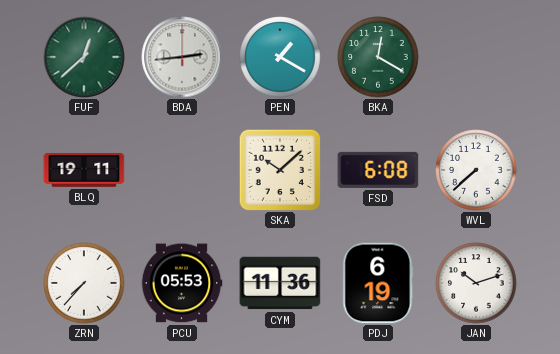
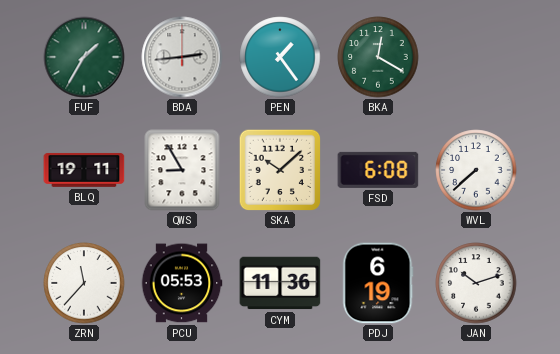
FUF: 12:38 -> 1:35 (84, 57)
PEN: 1:20 -> 1:24 (280, 57)
QWS: none -> 8:55 (182, 170)
ZRN: 7:37 -> 11:37 (84, 283)
